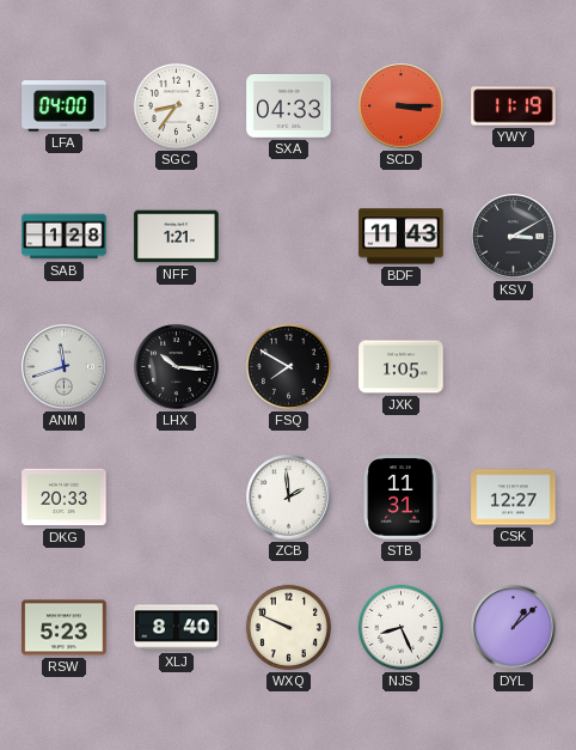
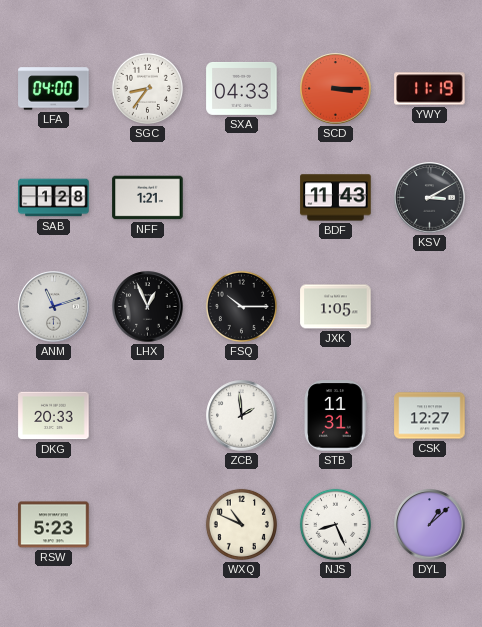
ANM: 11:42 -> 11:12 (54, 307)
LHX: 10:16 -> 12:56 (148, 307)
FSQ: 7:50 -> 10:15 (241, 306)
XLJ: 8:40 -> none (177, 628)
WXQ: 9:49 -> 10:49 (241, 524)
